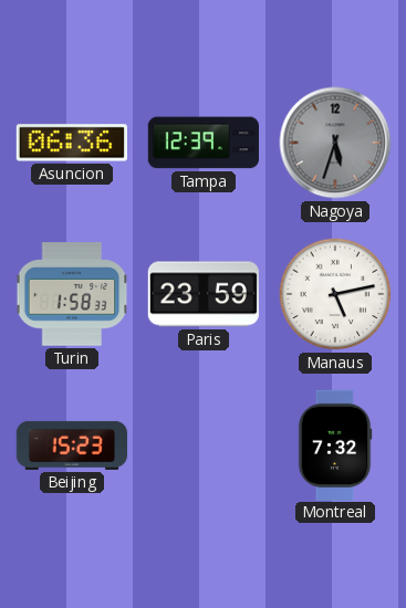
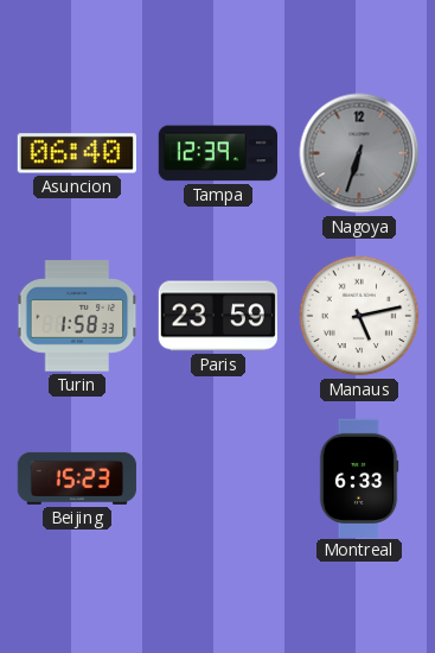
Asuncion: 06:36 -> 06:40 (77, 153)
Nagoya: 5:33 -> 6:33 (359, 153)
Montreal: 7:32 -> 6:33 (359, 477)
